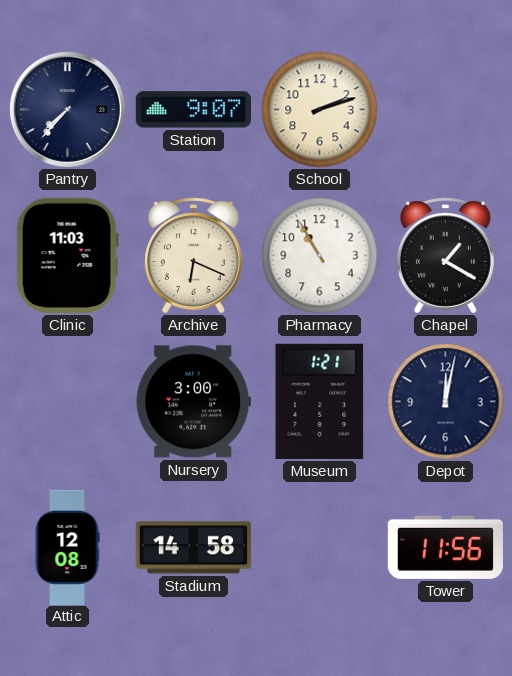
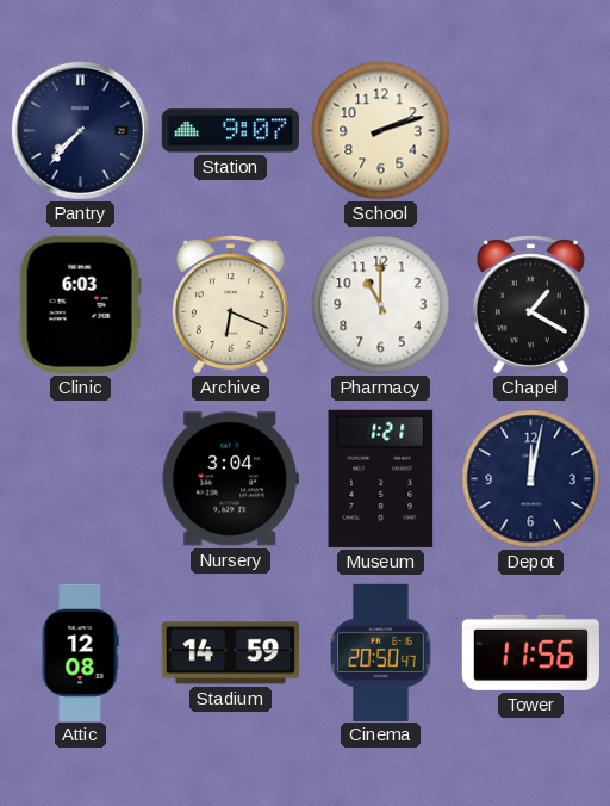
Clinic: 11:03 -> 6:03 (80, 304)
Pharmacy: 10:55 -> 11:00 (381, 305)
Nursery: 3:00 -> 3:04 (230, 479)
Stadium: 14:58 -> 14:59 (230, 653)
Cinema: none -> 20:50 (381, 652)
